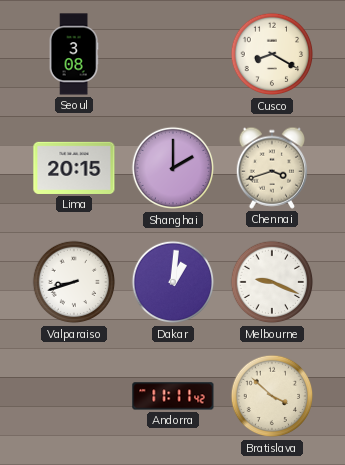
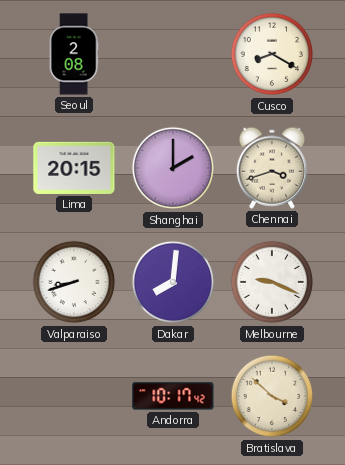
Seoul: 3:08 -> 2:08 (74, 54)
Dakar: 1:01 -> 8:01 (173, 282)
Andorra: 11:11 -> 10:17 (173, 396)
